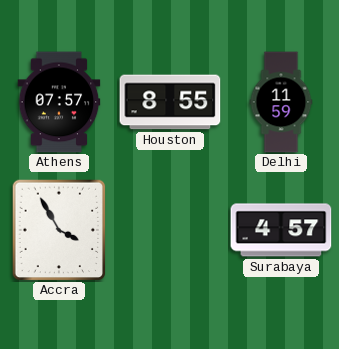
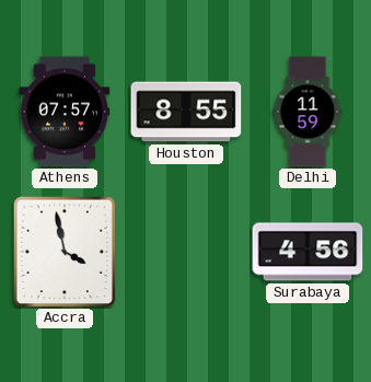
Accra: 3:55 -> 3:58 (65, 252)
Surabaya: 4:57 -> 4:56 (308, 252)
